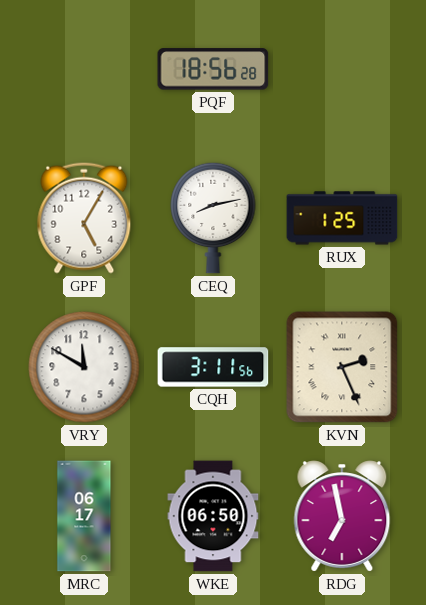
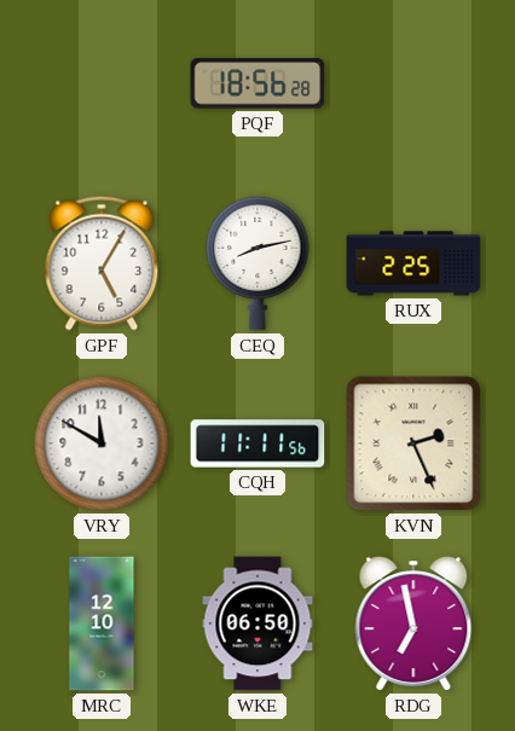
RUX: 1:25 -> 2:25 (413, 263)
CQH: 3:11 -> 11:11 (257, 443)
MRC: 06:17 -> 12:10 (102, 623)
